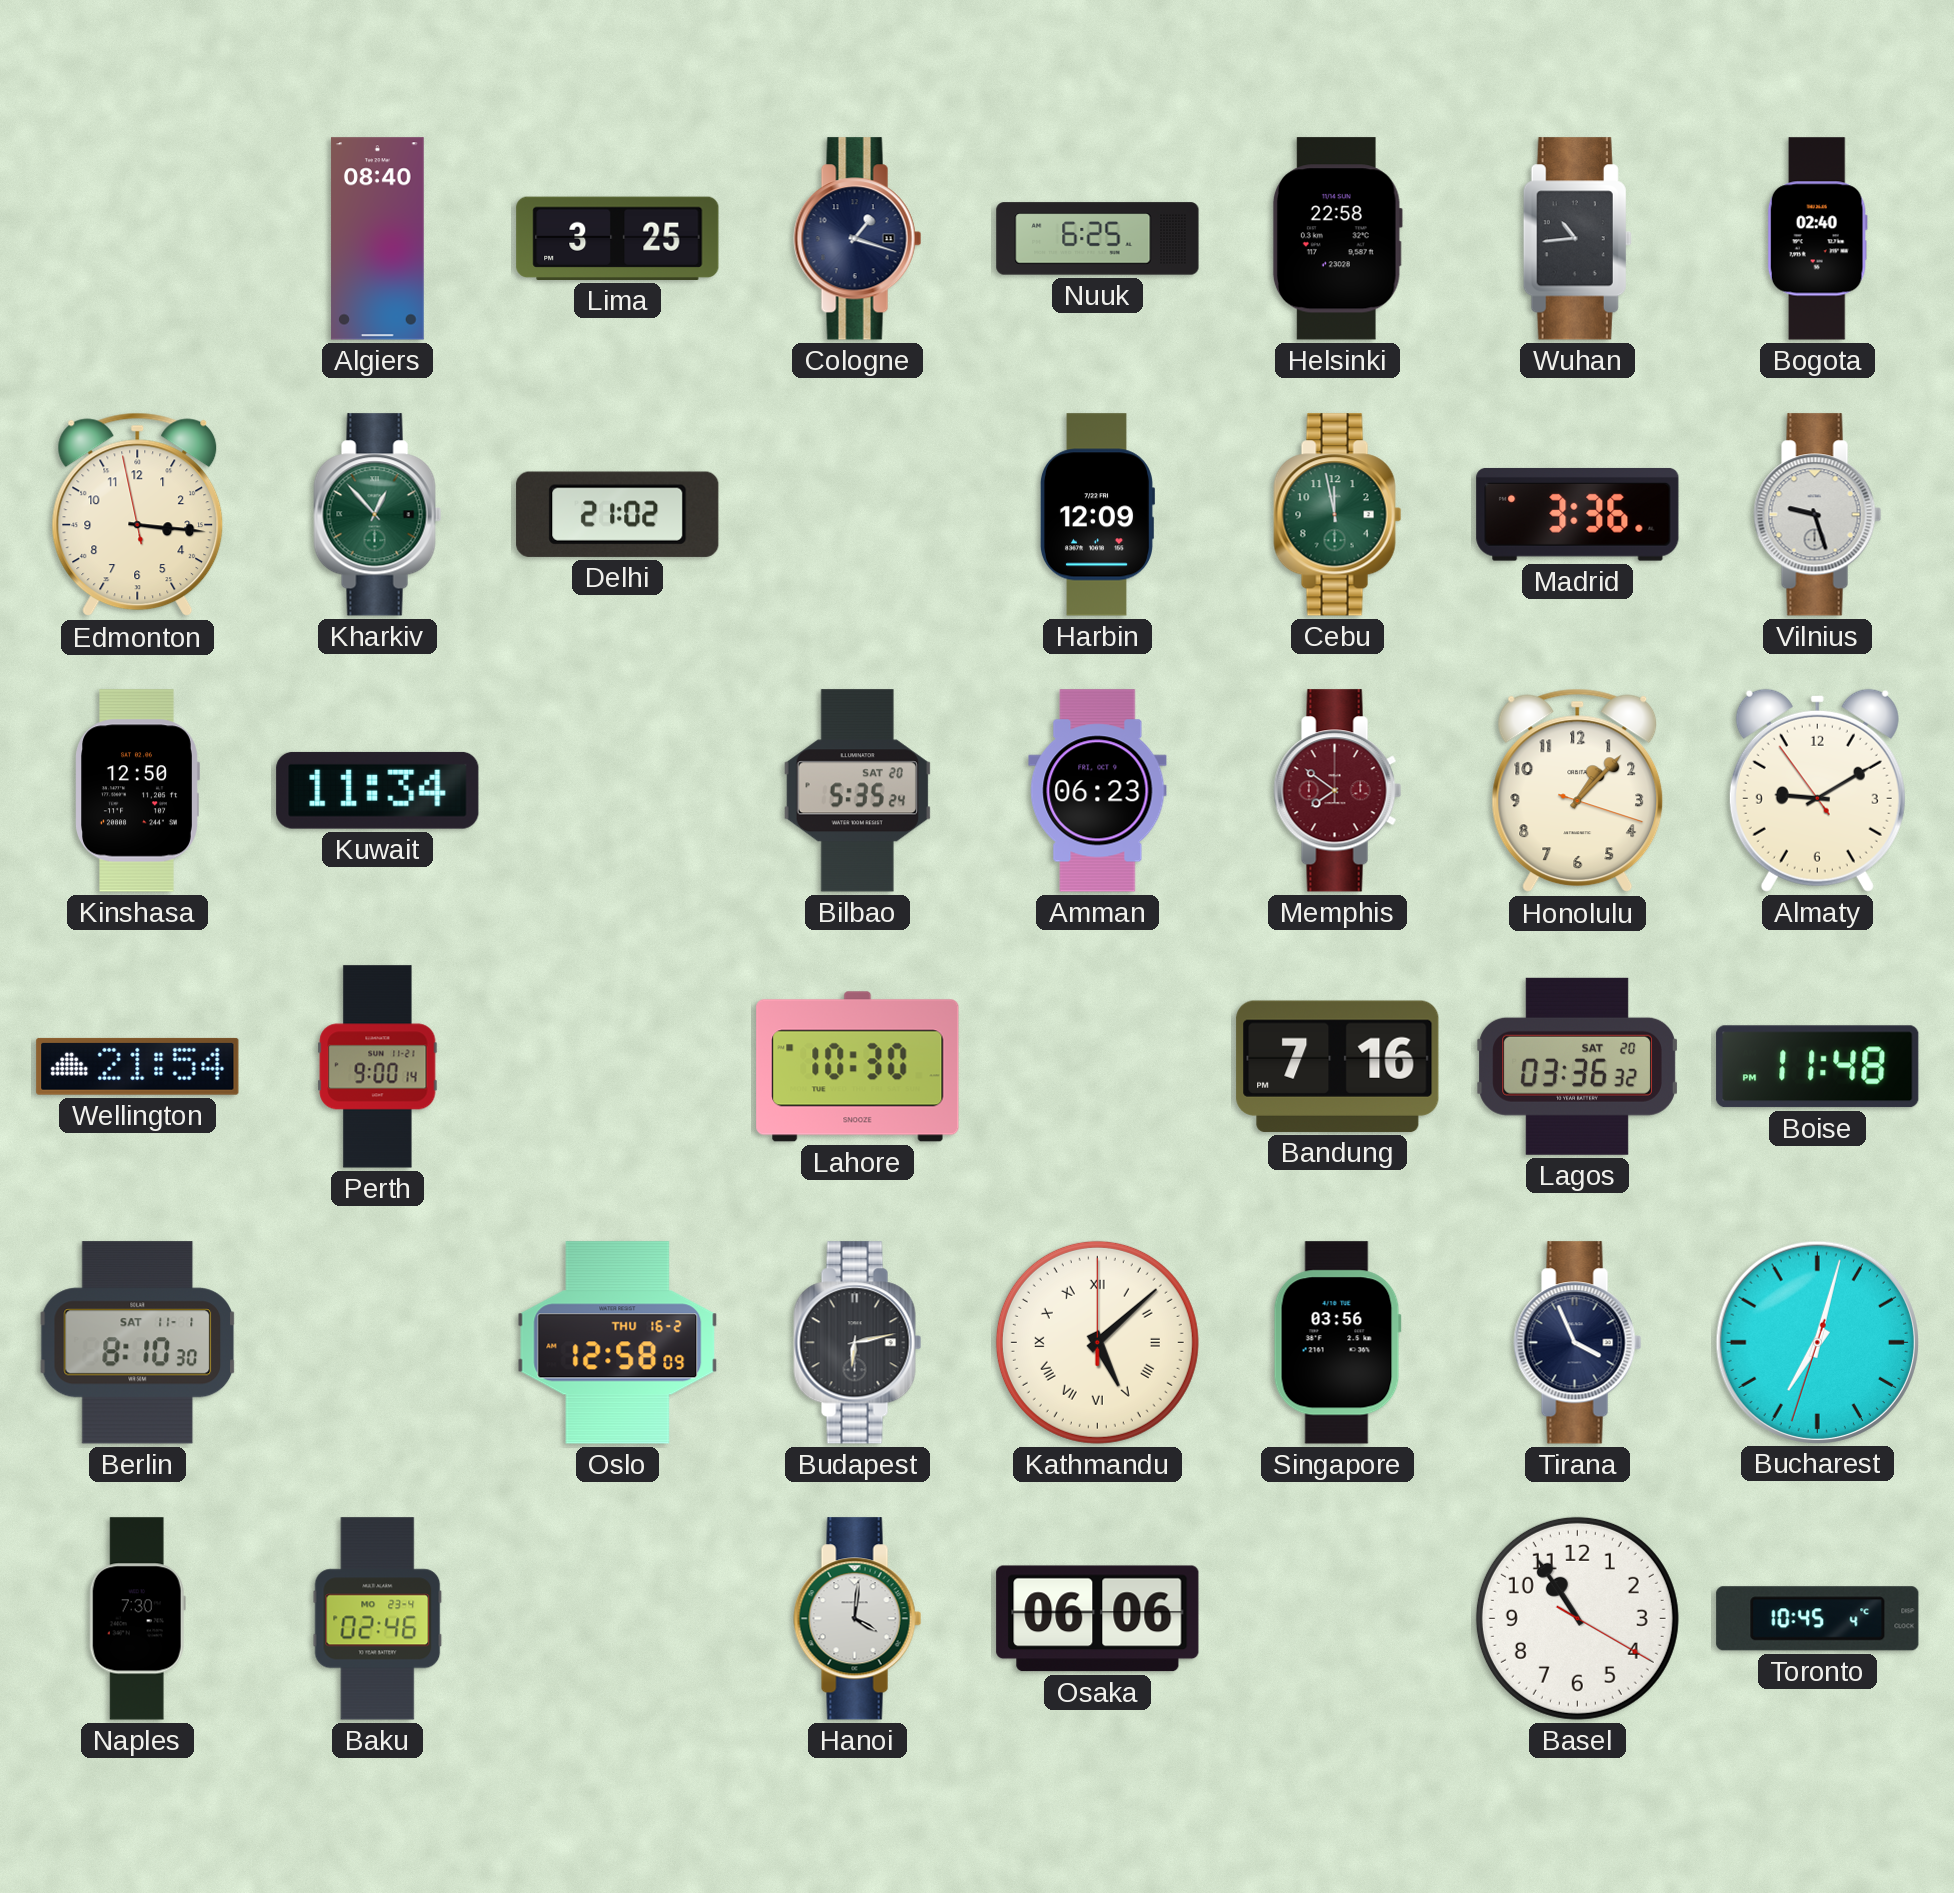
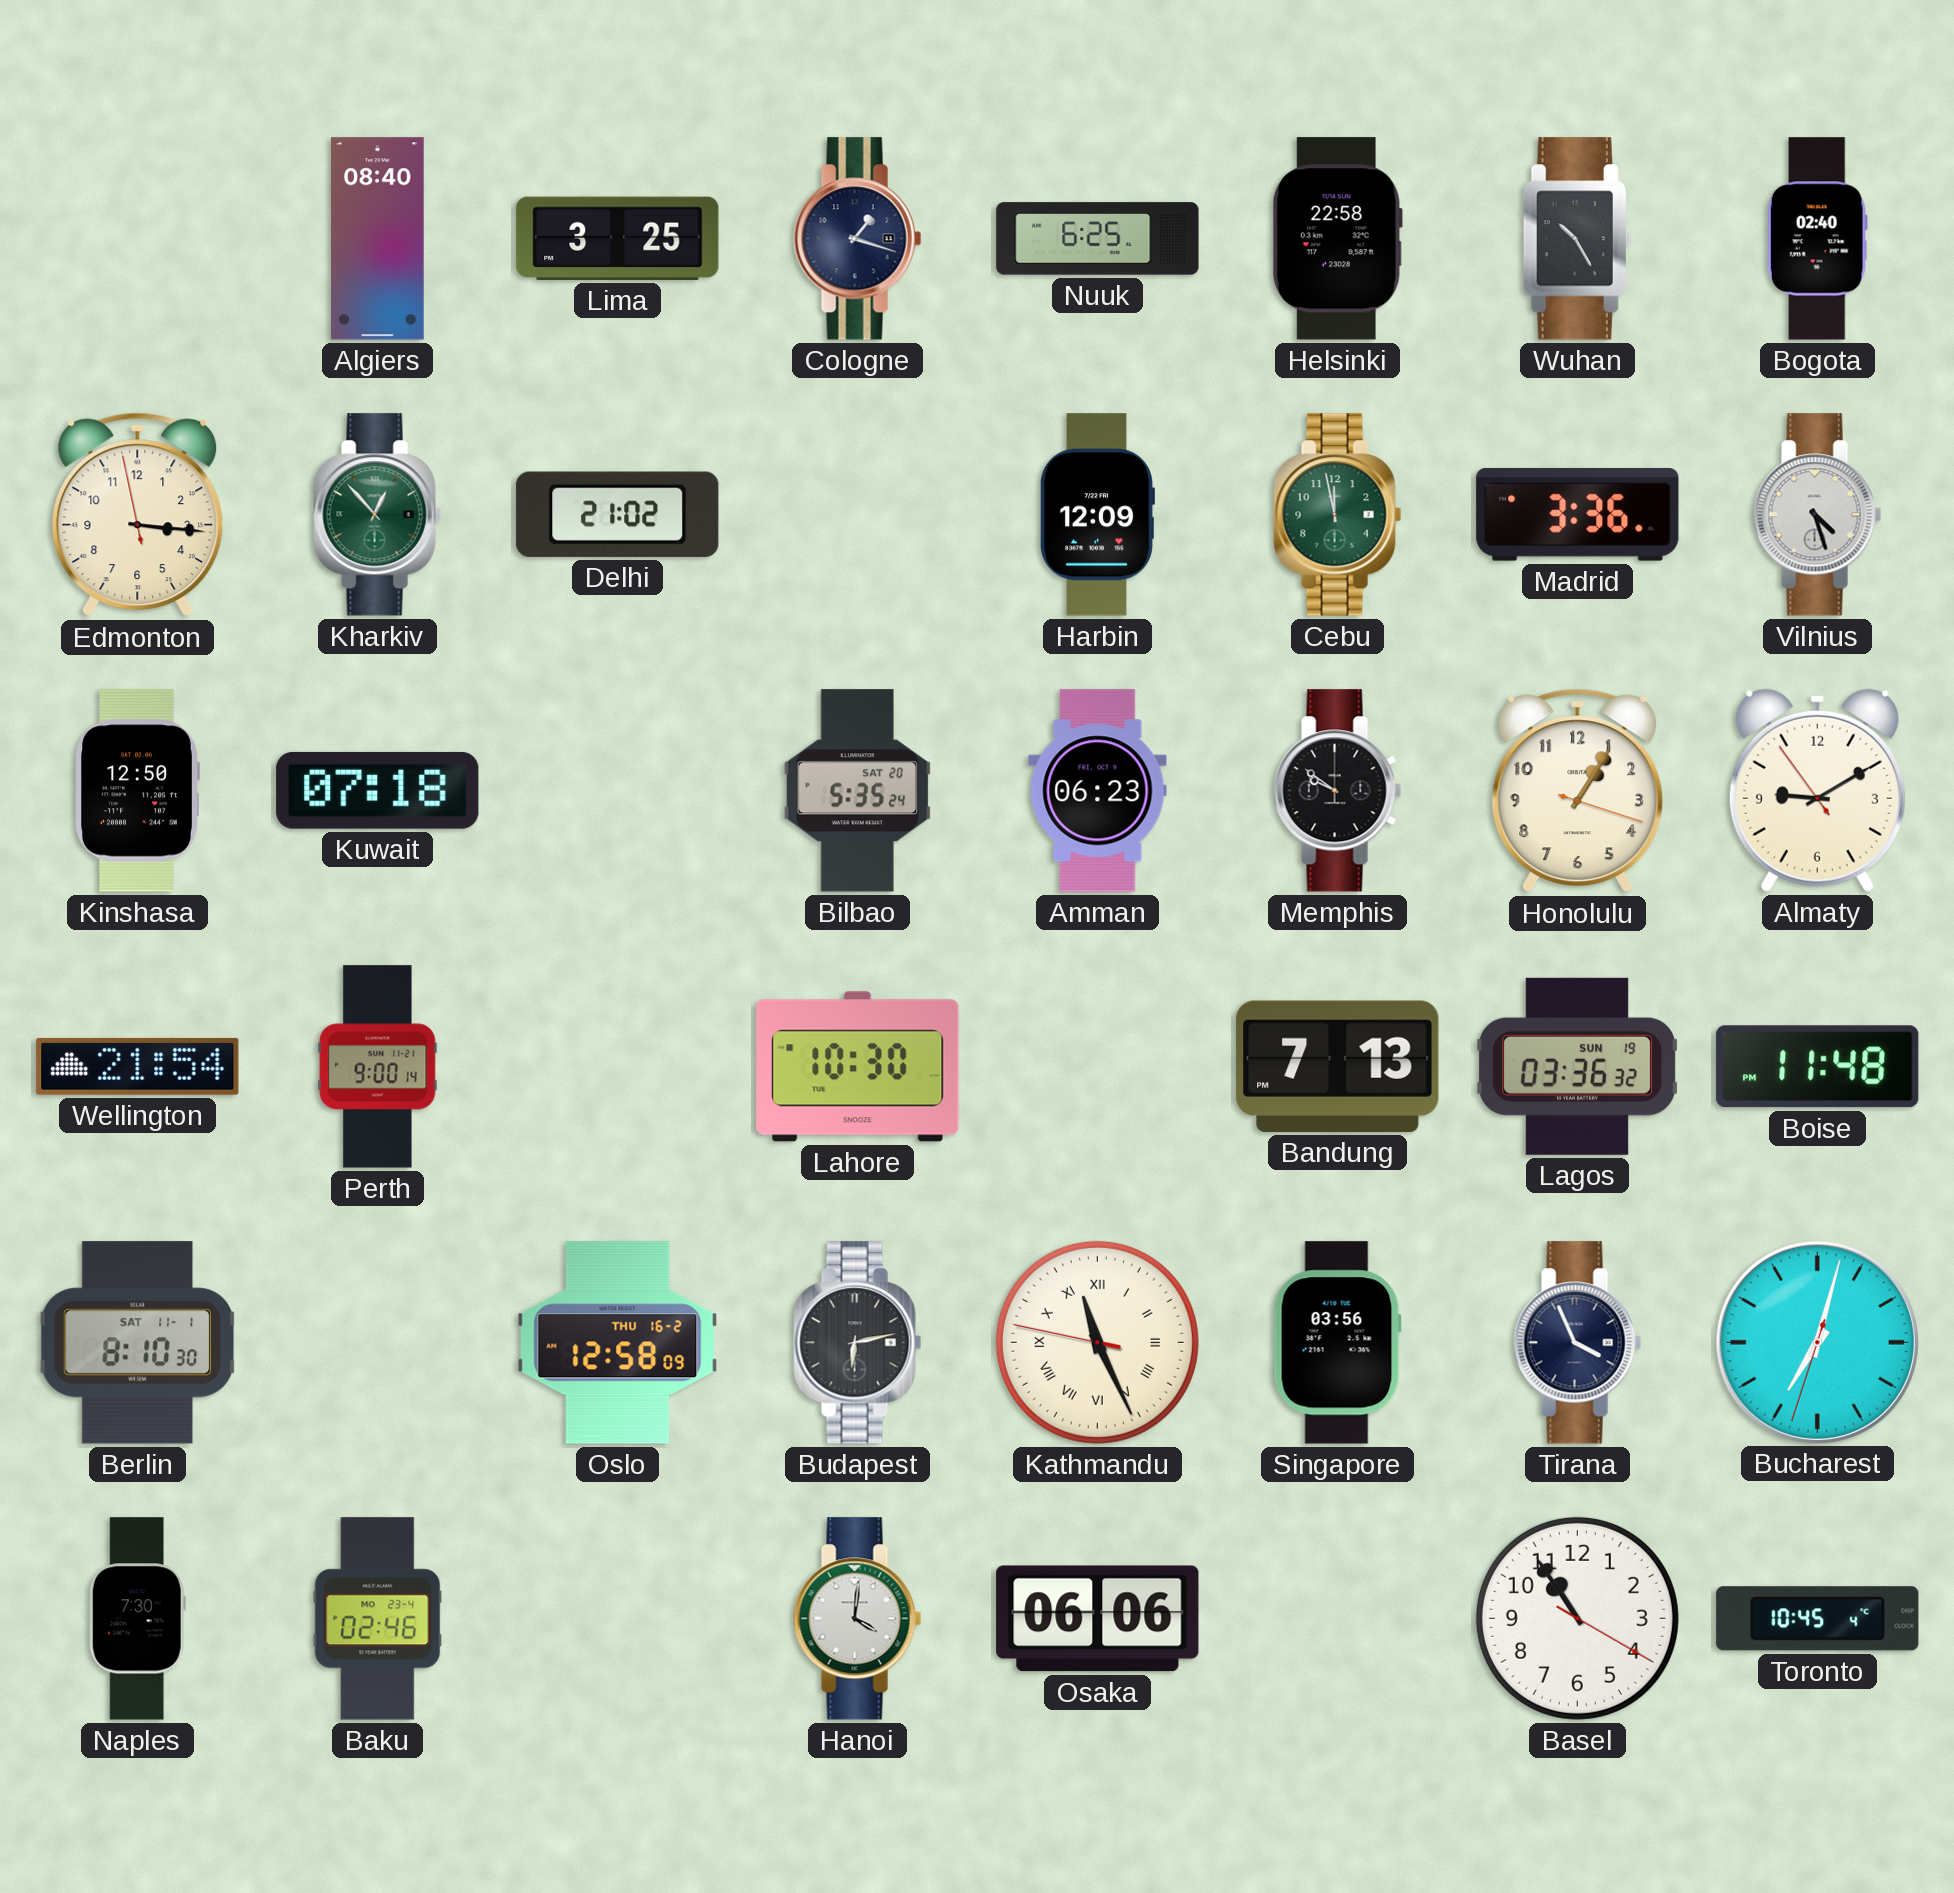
Wuhan: 10:44 -> 10:25 (1577, 239)
Vilnius: 9:27 -> 4:27 (1818, 515)
Kuwait: 11:34 -> 07:18 (378, 790)
Memphis: 7:51 -> 9:51 (1338, 791)
Memphis dial: burgundy -> black (1338, 791)
Honolulu: 1:07 -> 1:05 (1578, 791)
Bandung: 7:16 -> 7:13 (1338, 1066)
Lagos date: SAT 20 -> SUN 19 (1577, 1066)
Kathmandu: 5:08 -> 11:25 (1097, 1342)
